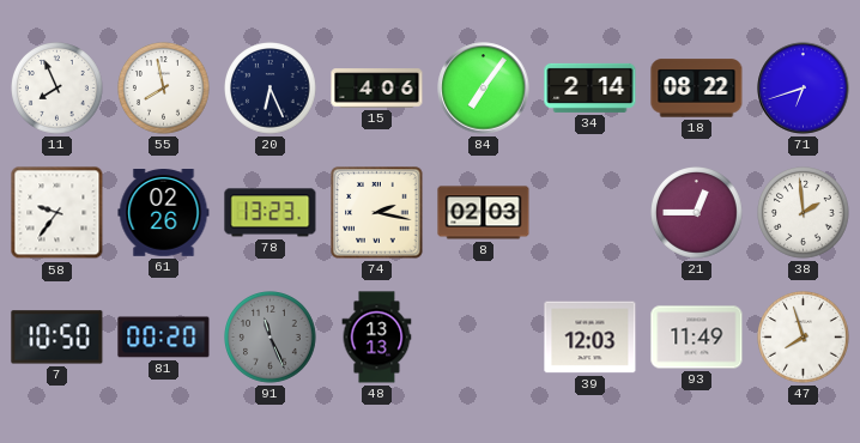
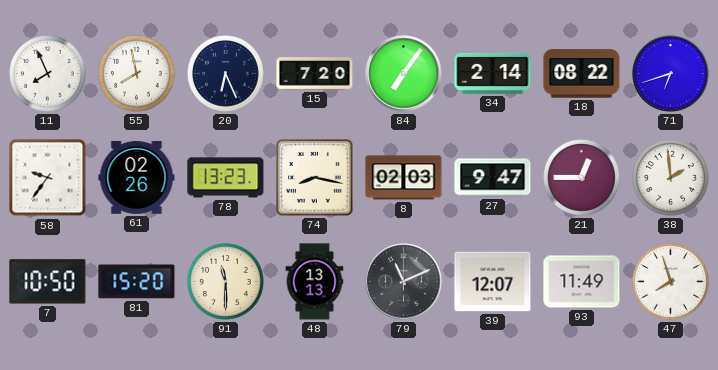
15: 4:06 -> 7:20 (315, 74)
74: 2:17 -> 8:17 (315, 178)
27: none -> 9:47 (493, 178)
81: 00:20 -> 15:20 (137, 282)
91: 11:26 -> 11:30 (226, 282)
91 dial: grey -> cream (226, 282)
79: none -> 11:11 (404, 282)
39: 12:03 -> 12:07 (493, 282)
